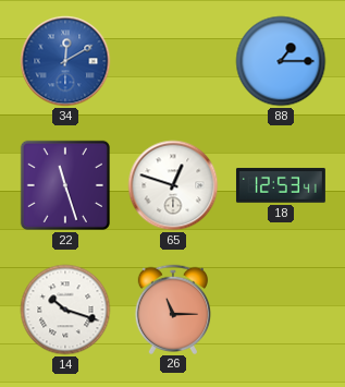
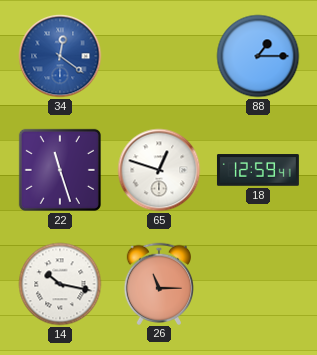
34: 12:10 -> 12:21 (60, 56)
18: 12:53 -> 12:59 (258, 170)
14: 10:18 -> 10:17 (60, 284)
